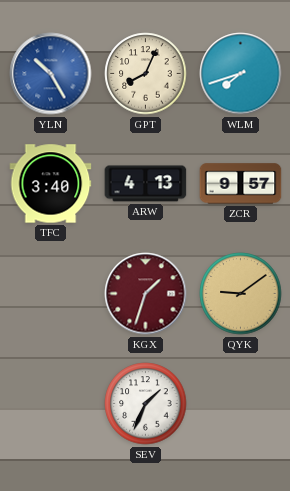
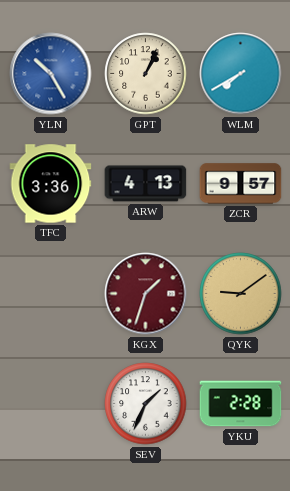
GPT: 8:04 -> 1:04 (146, 74)
WLM: 7:42 -> 7:40 (241, 74)
TFC: 3:40 -> 3:36 (51, 184)
YKU: none -> 2:28 (241, 404)
